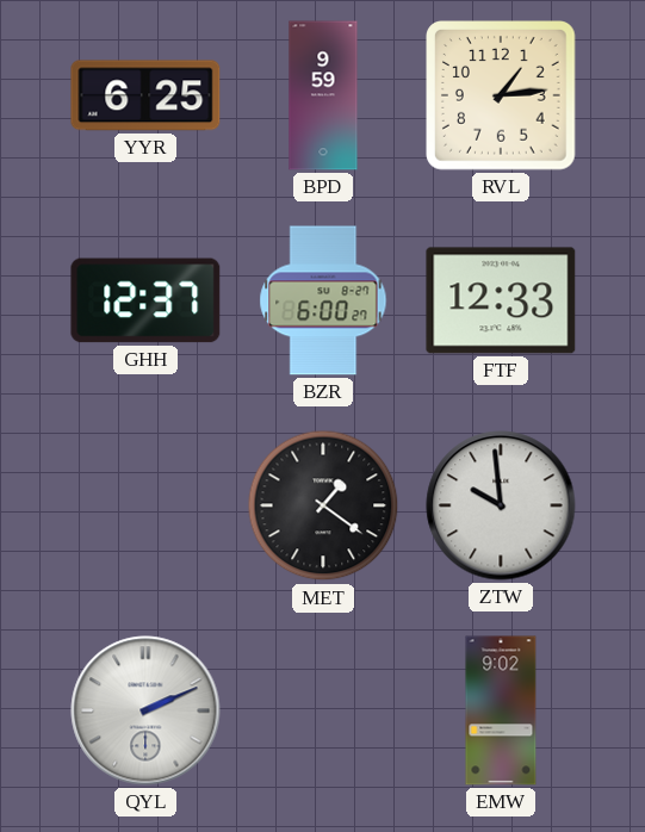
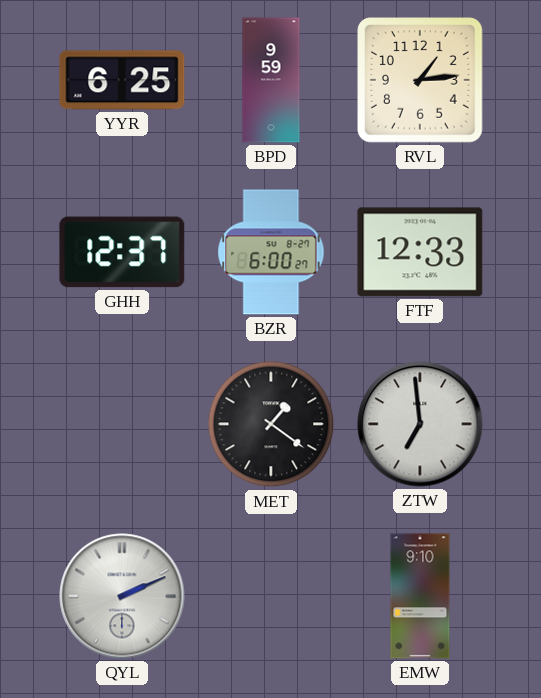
ZTW: 9:59 -> 6:59 (420, 424)
EMW: 9:02 -> 9:10 (420, 596)
